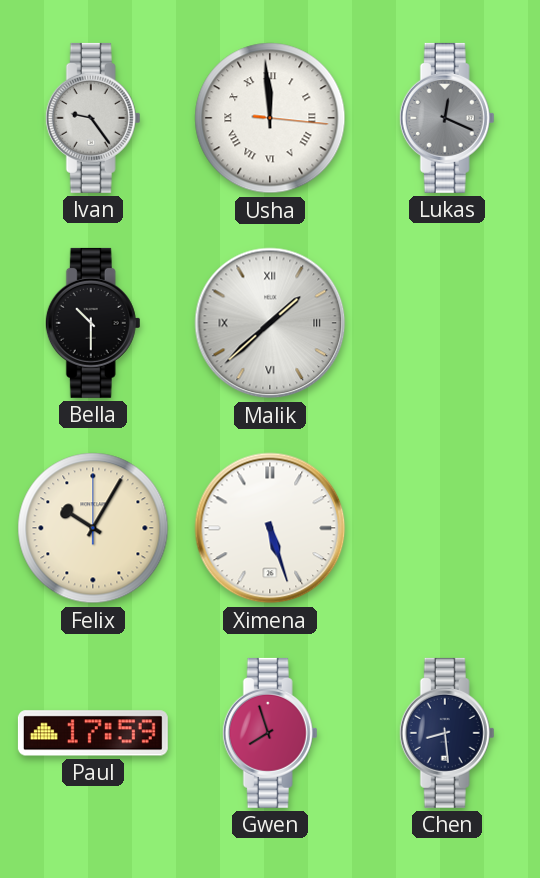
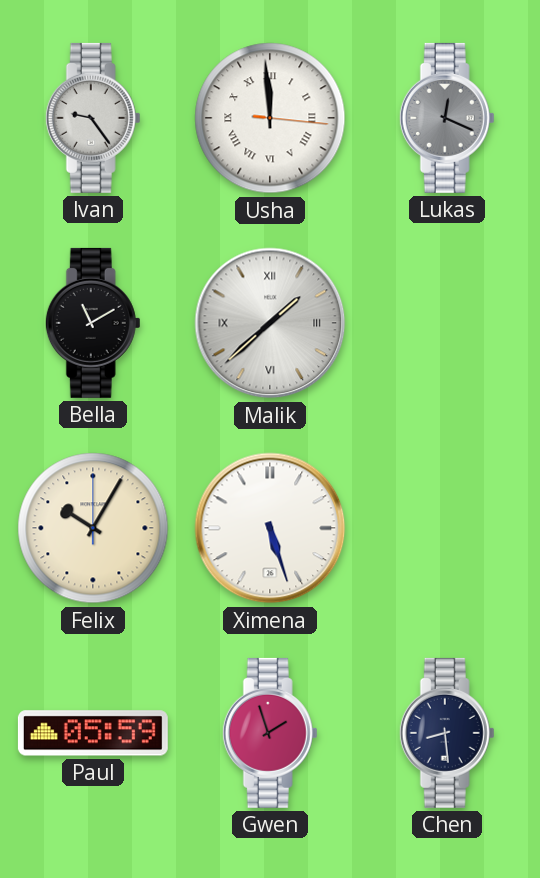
Bella: 10:30 -> 11:10 (93, 323)
Paul: 17:59 -> 05:59 (93, 733)
Gwen: 7:57 -> 1:57 (270, 733)
